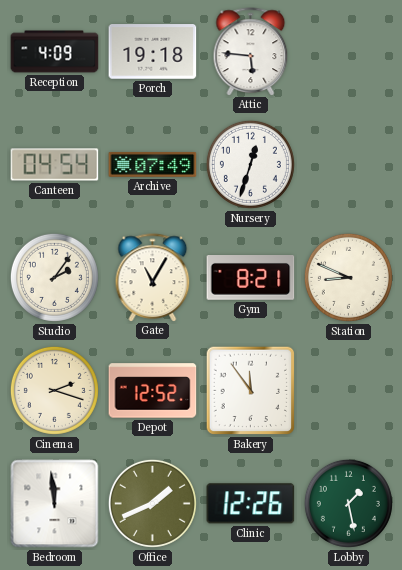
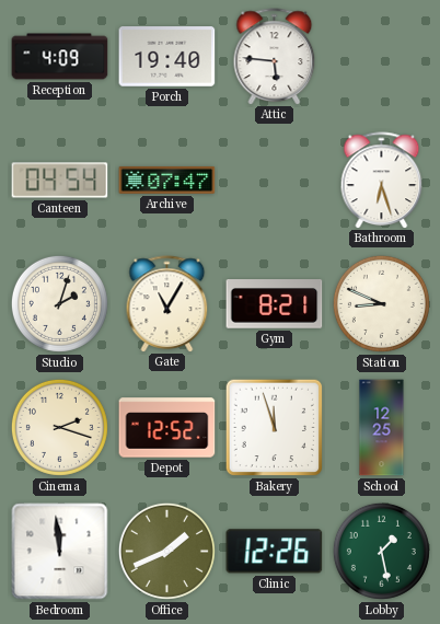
Porch: 19:18 -> 19:40 (167, 57)
Archive: 07:49 -> 07:47 (167, 181)
Nursery: 12:33 -> none (250, 164)
Bathroom: none -> 6:27 (382, 180)
Studio: 2:06 -> 2:03 (59, 303)
Bakery: 11:54 -> 11:57 (275, 428)
School: none -> 12:25 (382, 428)
